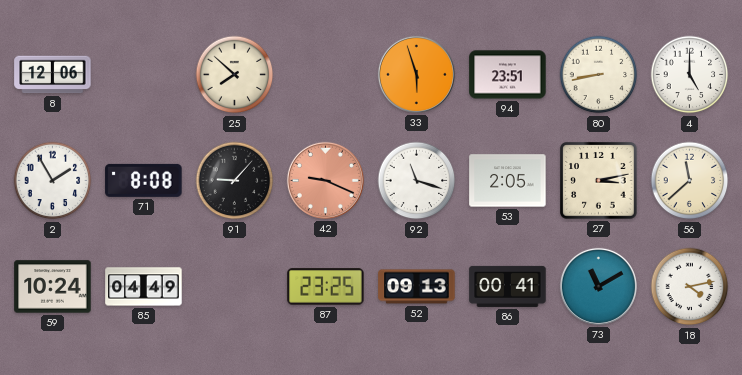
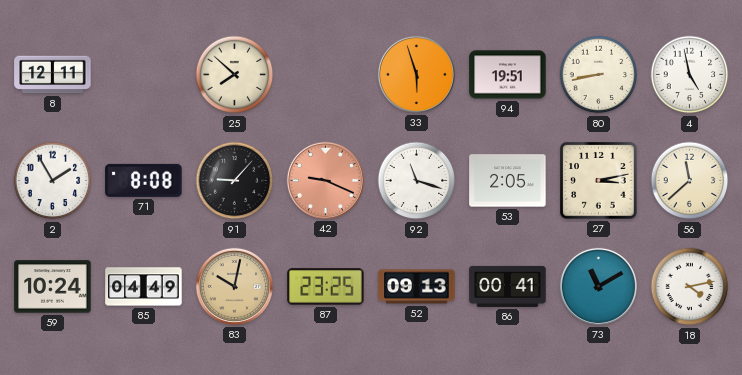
8: 12:06 -> 12:11 (53, 75)
94: 23:51 -> 19:51 (508, 75)
4: 5:00 -> 4:58 (690, 75)
83: none -> 10:02 (234, 286)
